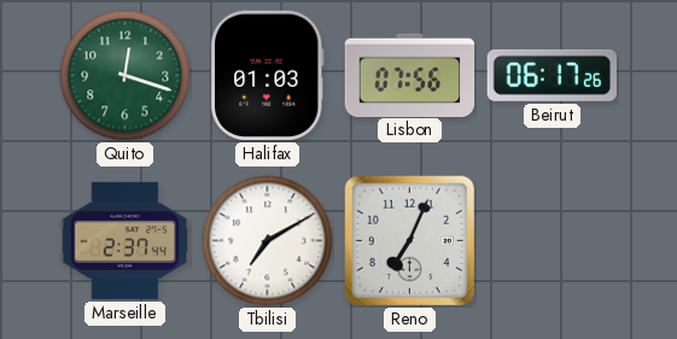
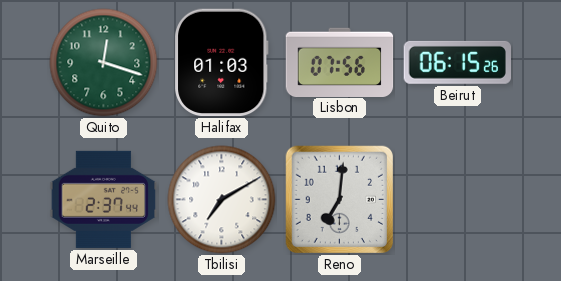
Beirut: 06:17 -> 06:15 (457, 62)
Reno: 7:04 -> 7:01 (339, 199)
